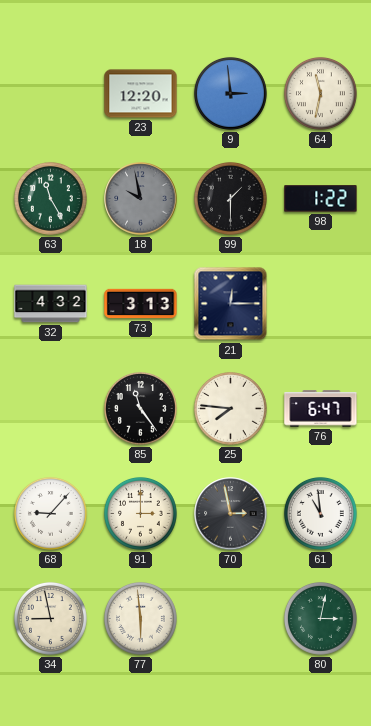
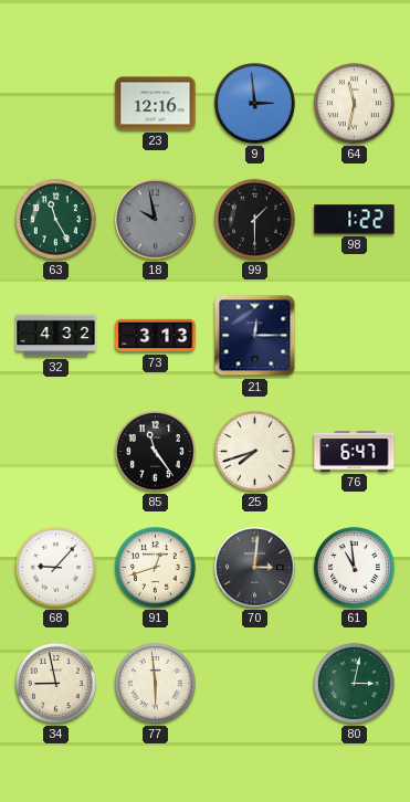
23: 12:20 -> 12:16 (156, 104)
25: 7:46 -> 7:42 (254, 451)
91: 3:00 -> 12:42 (155, 567)
70: 2:58 -> 3:01 (255, 568)
